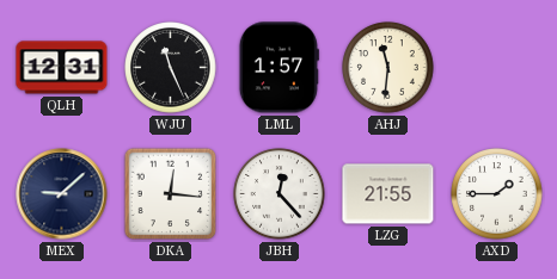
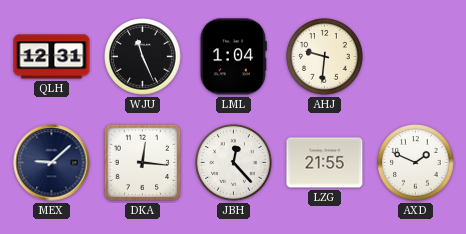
LML: 1:57 -> 1:04 (233, 57)
AHJ: 11:31 -> 9:31 (325, 57)
AXD: 1:45 -> 1:49 (416, 163)
